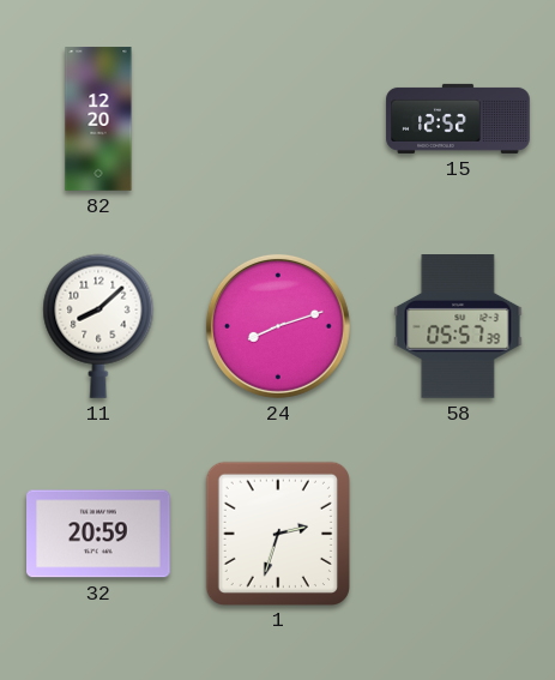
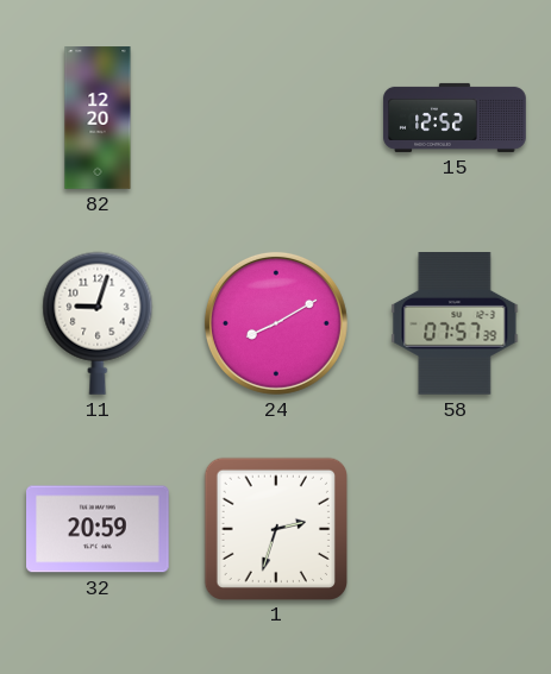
11: 8:08 -> 9:03 (98, 323)
24: 8:12 -> 8:10 (276, 323)
58: 05:57 -> 07:57 (455, 325)
